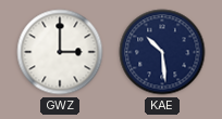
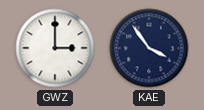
KAE: 10:29 -> 3:54 (149, 48)
